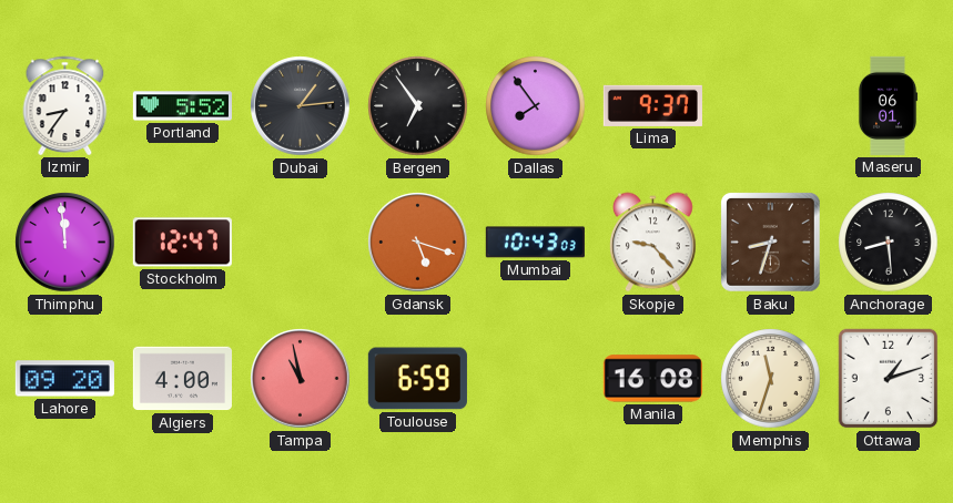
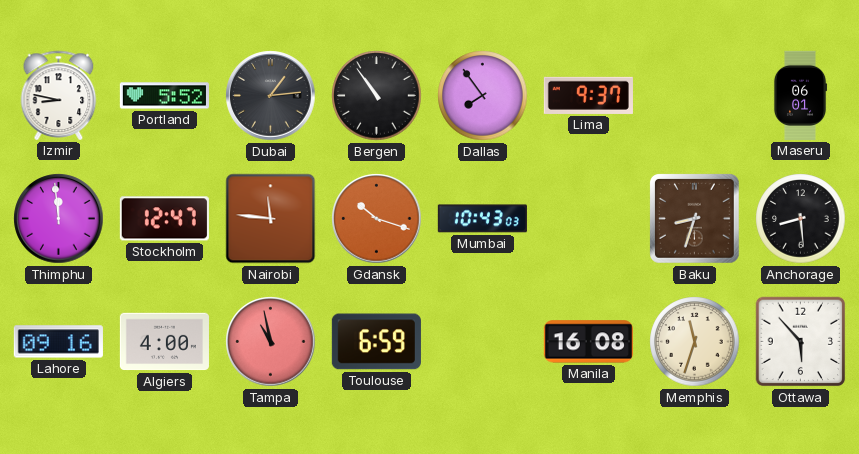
Izmir: 8:36 -> 8:47 (59, 95)
Bergen: 6:54 -> 10:54 (377, 96)
Nairobi: none -> 11:46 (271, 219)
Gdansk: 5:18 -> 10:18 (377, 219)
Skopje: 9:23 -> none (653, 243)
Lahore: 09:20 -> 09:16 (58, 342)
Ottawa: 1:12 -> 5:53 (801, 342)
